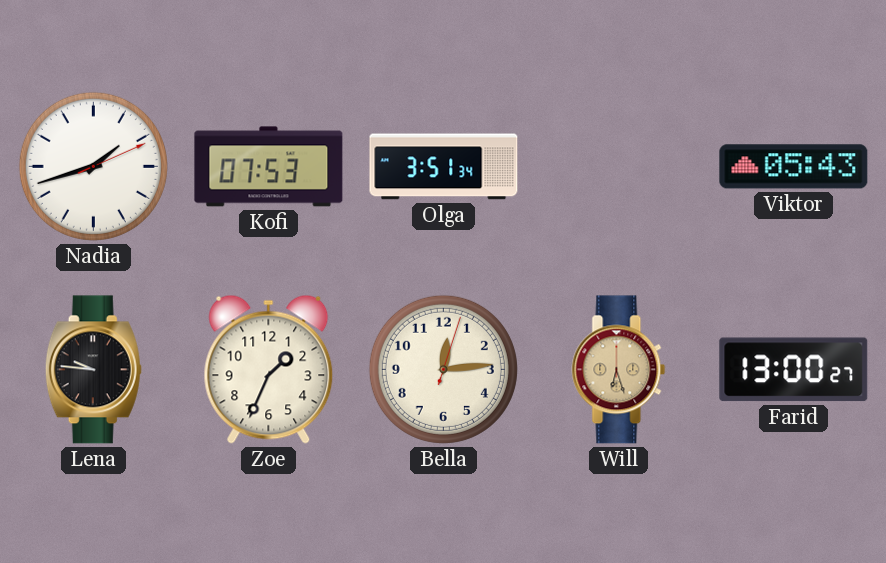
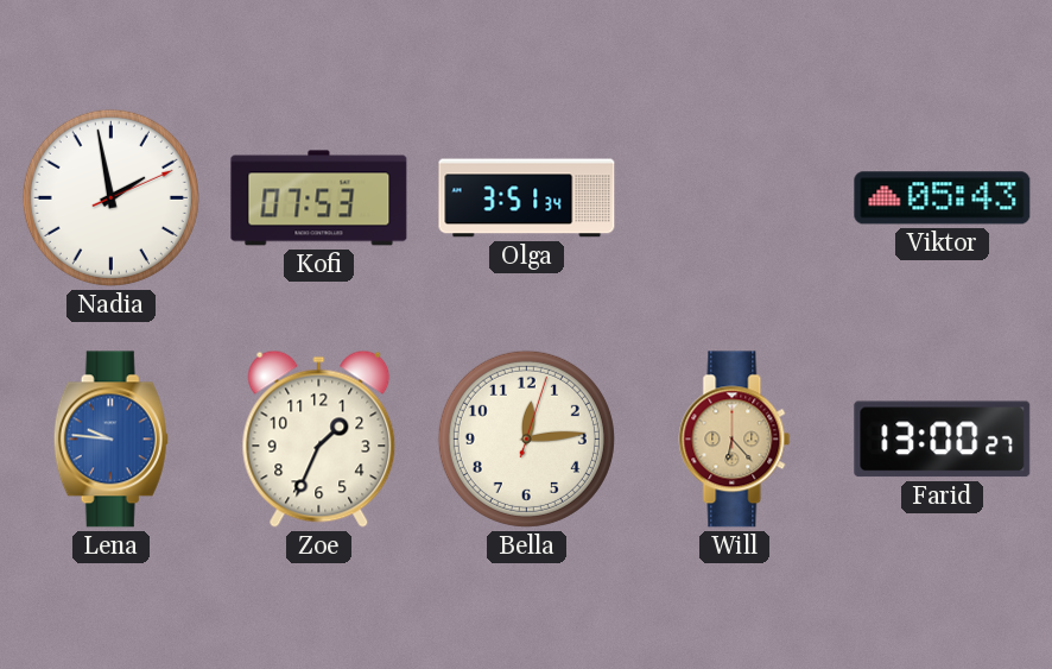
Nadia: 1:42 -> 1:58 (110, 197)
Lena dial: black -> blue (110, 440)
Will: 6:27 -> 6:23 (735, 440)
